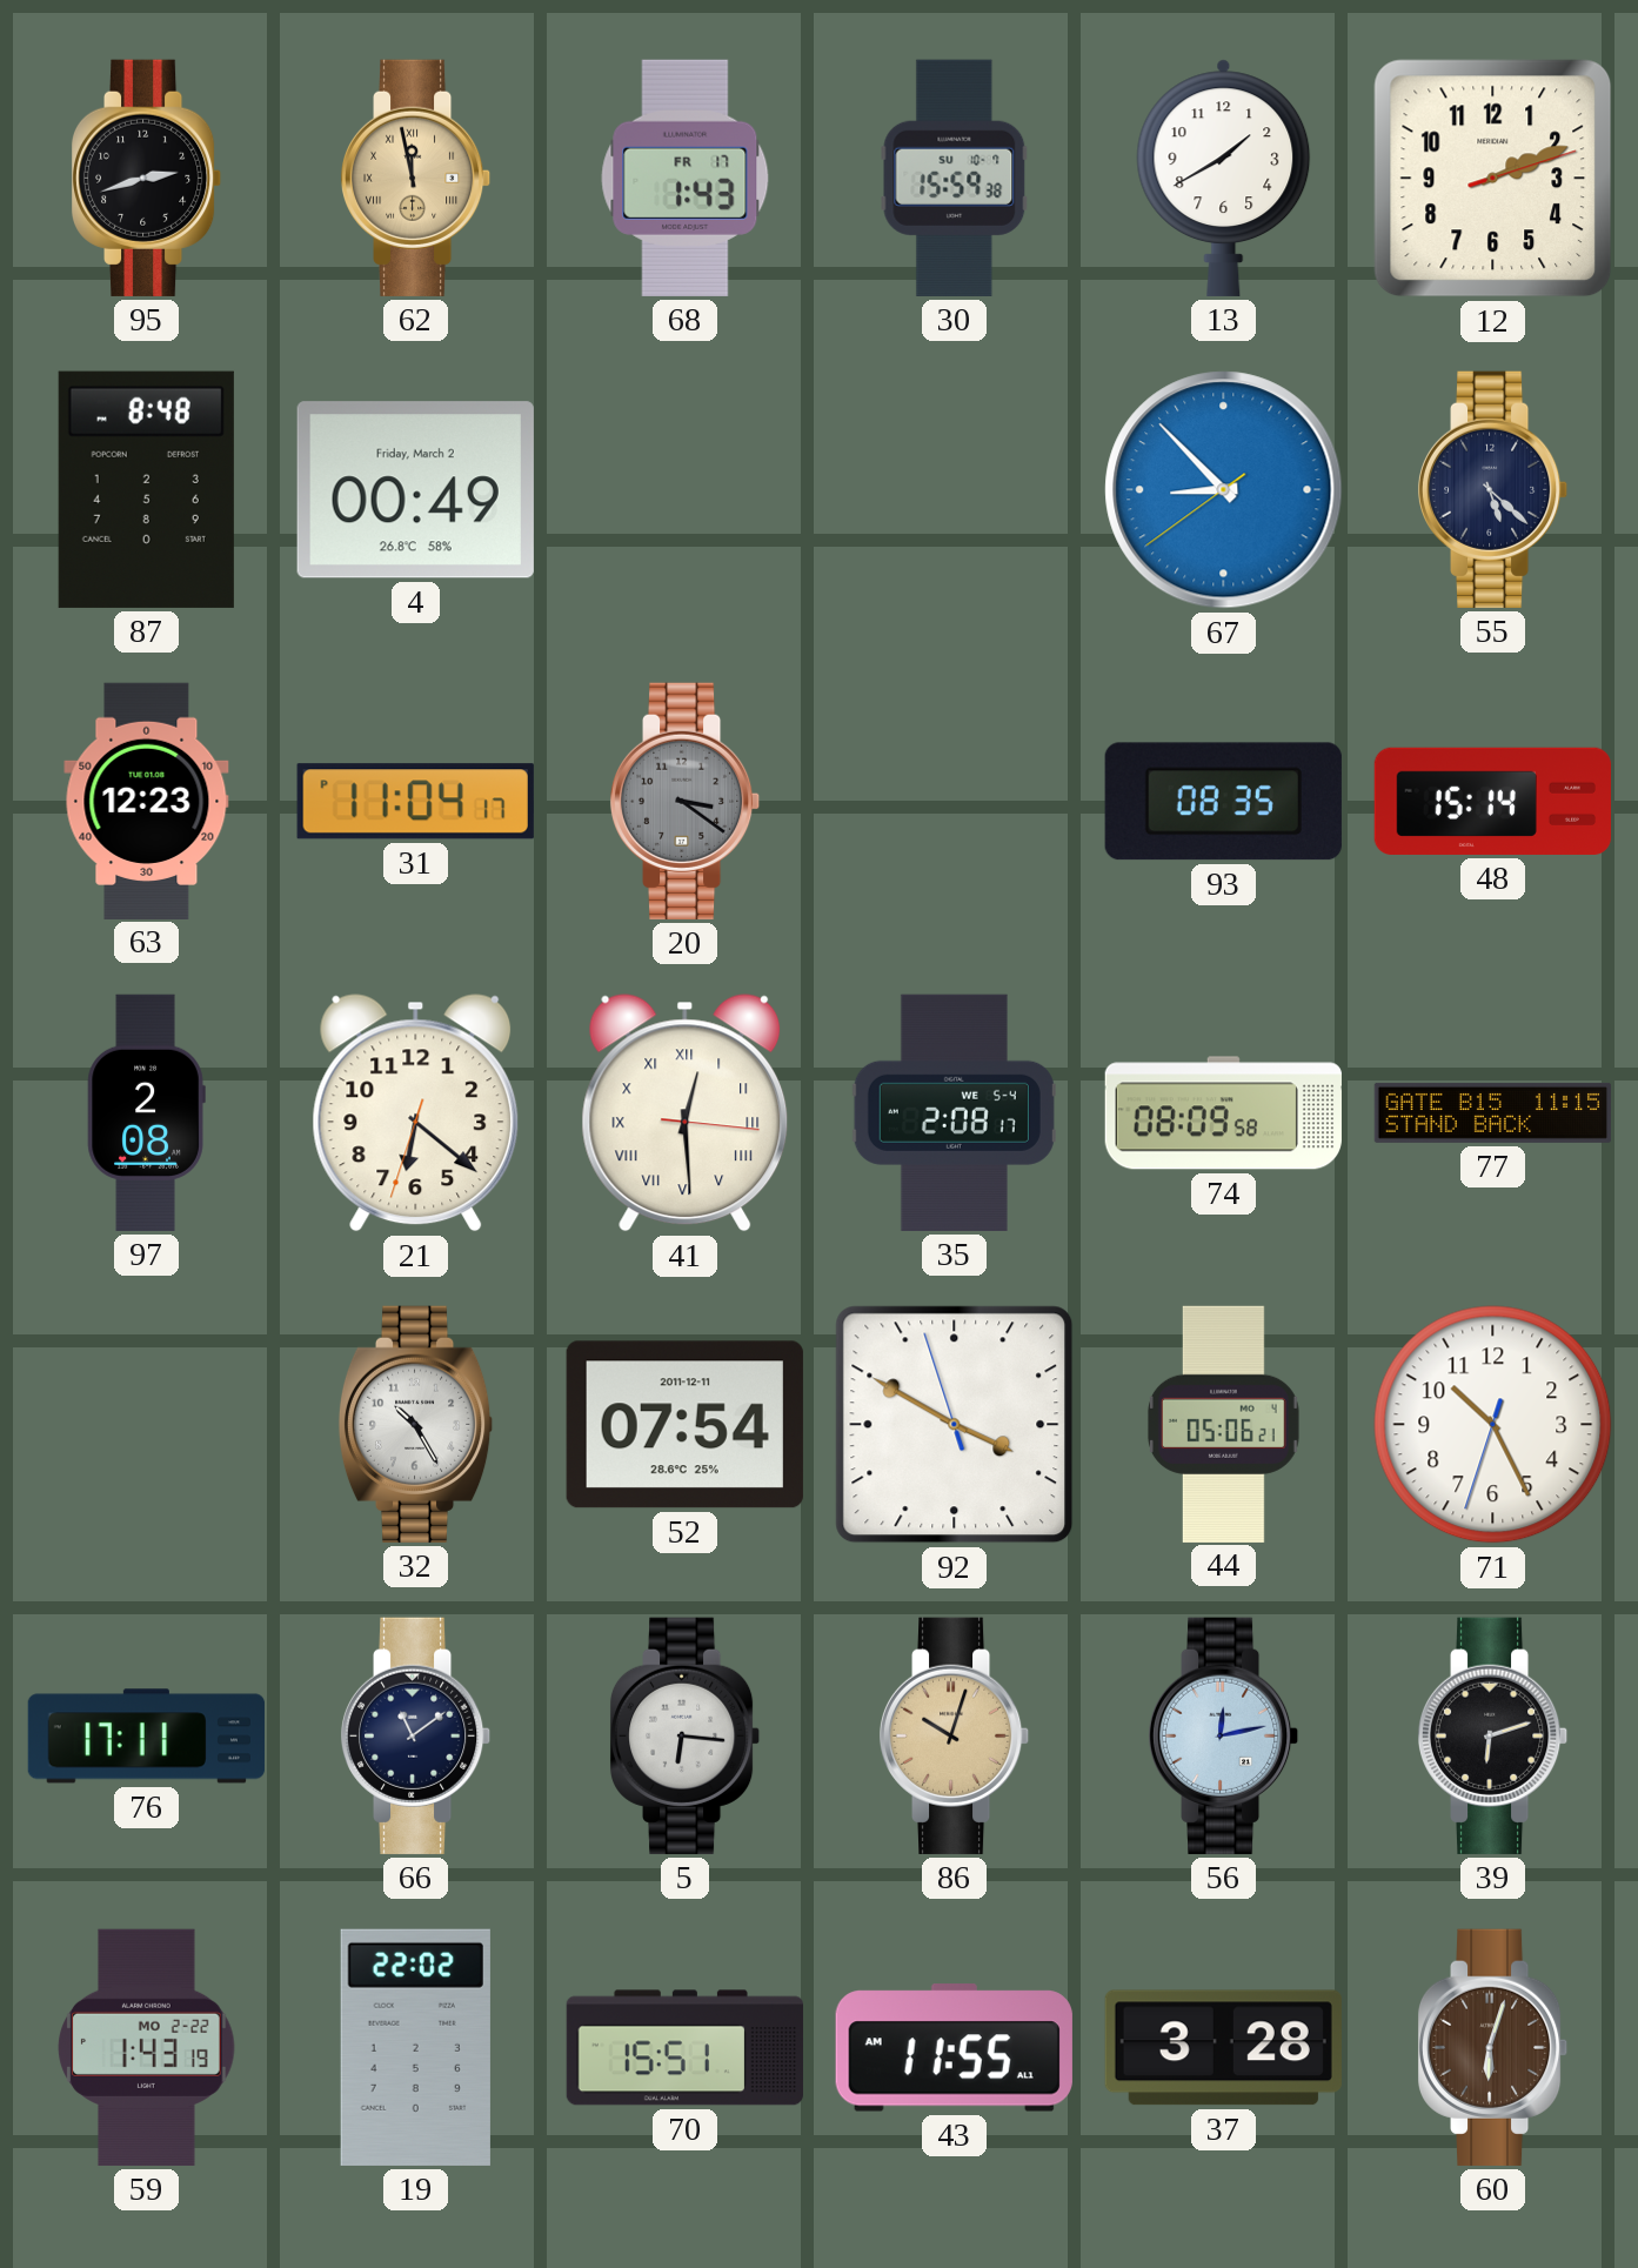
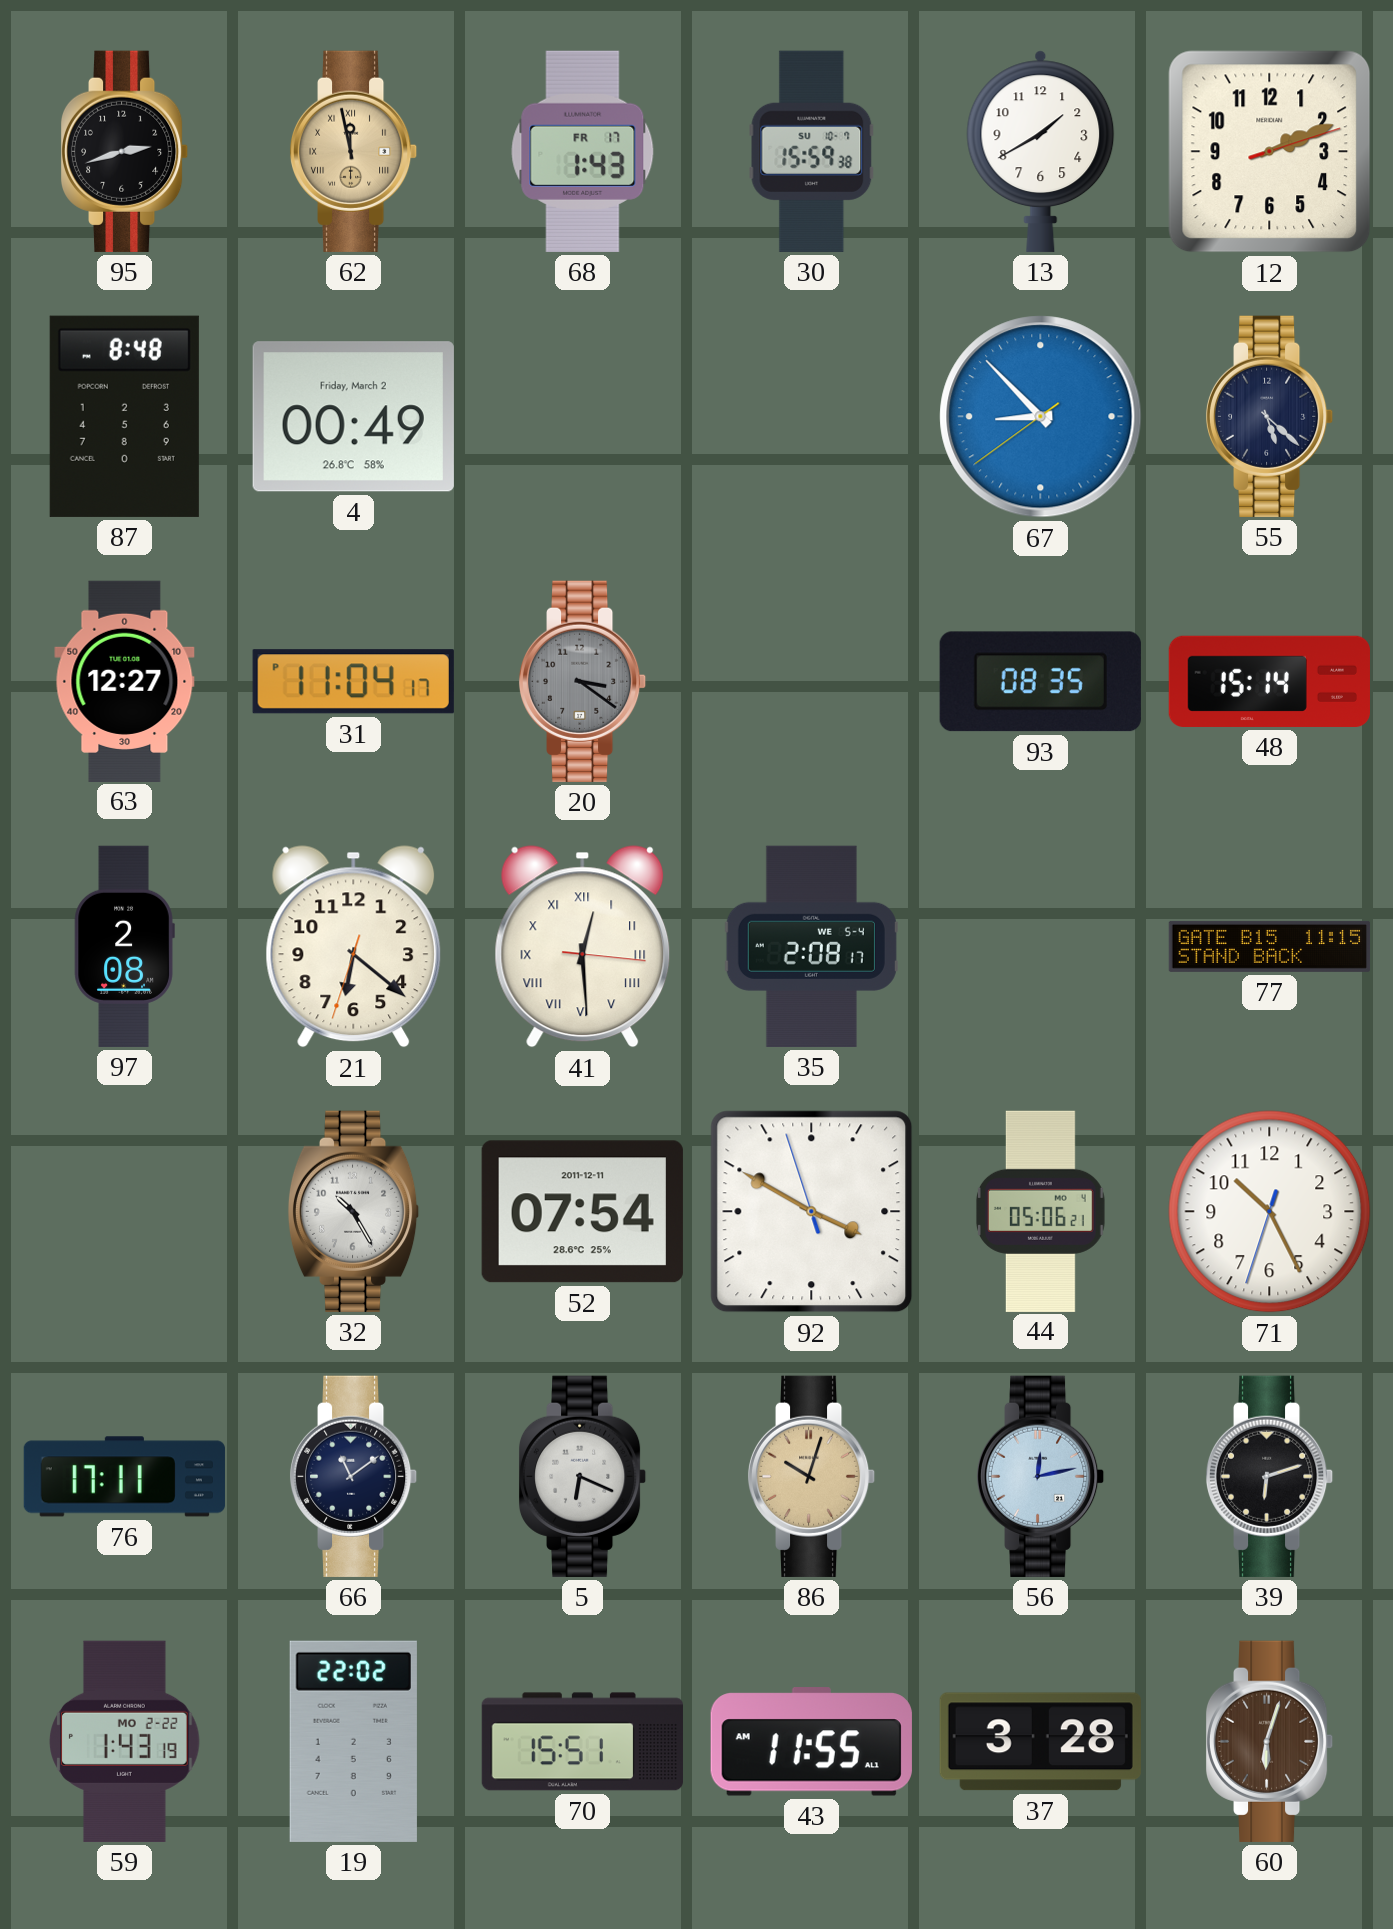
63: 12:23 -> 12:27 (125, 681)
74: 08:09 -> none (1223, 1113)
5: 6:16 -> 6:19 (583, 1476)
